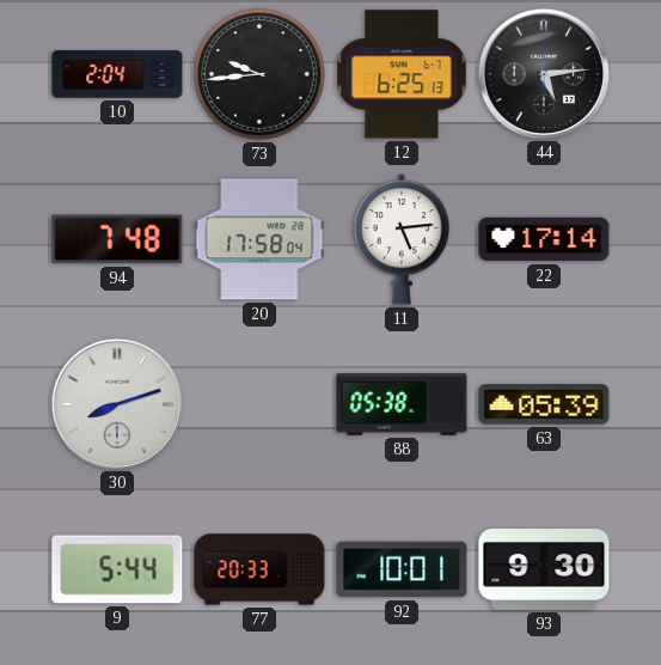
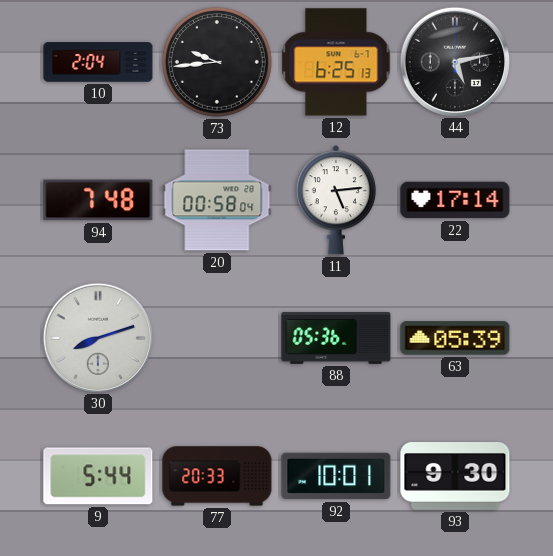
44: 5:14 -> 5:13 (454, 61)
20: 17:58 -> 00:58 (217, 200)
88: 05:38 -> 05:36 (336, 338)
